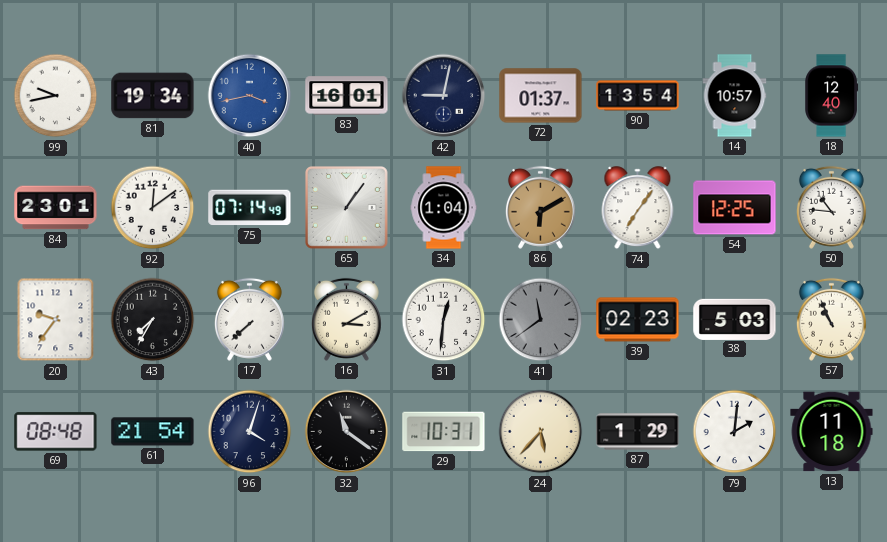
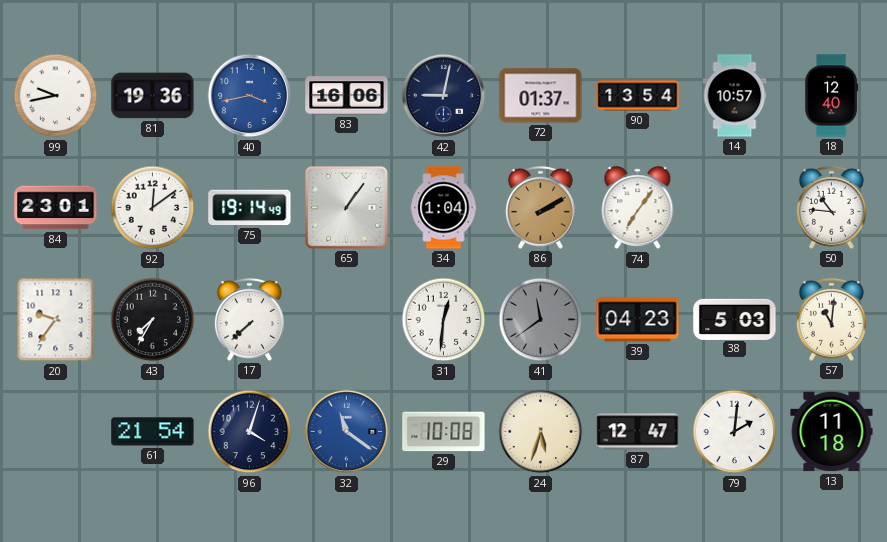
81: 19:34 -> 19:36 (153, 96)
83: 16:01 -> 16:06 (347, 96)
75: 07:14 -> 19:14 (250, 208)
86: 6:10 -> 2:10 (540, 207)
54: 12:25 -> none (735, 208)
16: 3:10 -> none (346, 319)
39: 02:23 -> 04:23 (638, 320)
57: 10:56 -> 11:01 (831, 319)
69: 08:48 -> none (56, 432)
32 dial: black -> blue (347, 432)
29: 10:31 -> 10:08 (444, 432)
24: 5:37 -> 5:33 (541, 432)
87: 1:29 -> 12:47 (638, 432)
